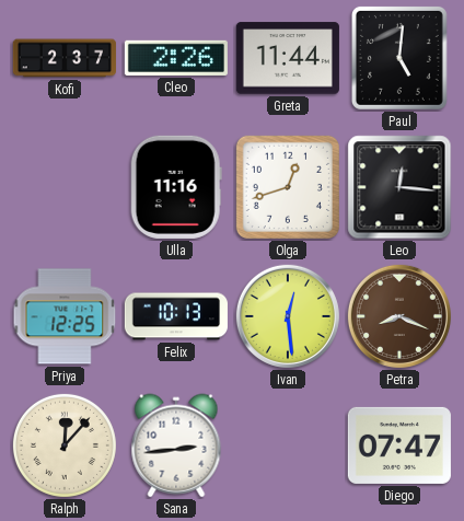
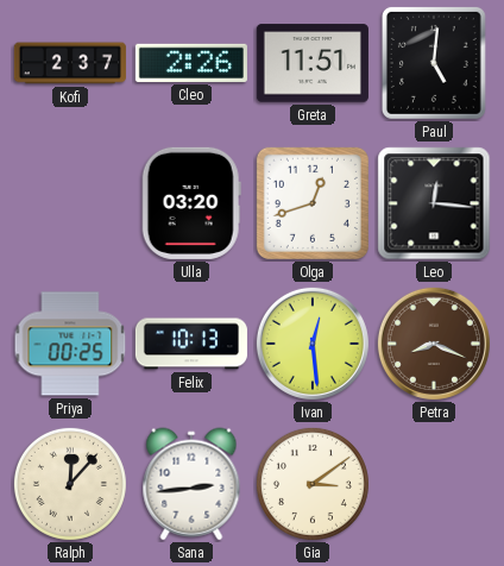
Greta: 11:44 -> 11:51 (313, 63)
Ulla: 11:16 -> 03:20 (191, 203)
Priya: 12:25 -> 00:25 (70, 344)
Gia: none -> 3:09 (313, 484)
Diego: 07:47 -> none (399, 445)
